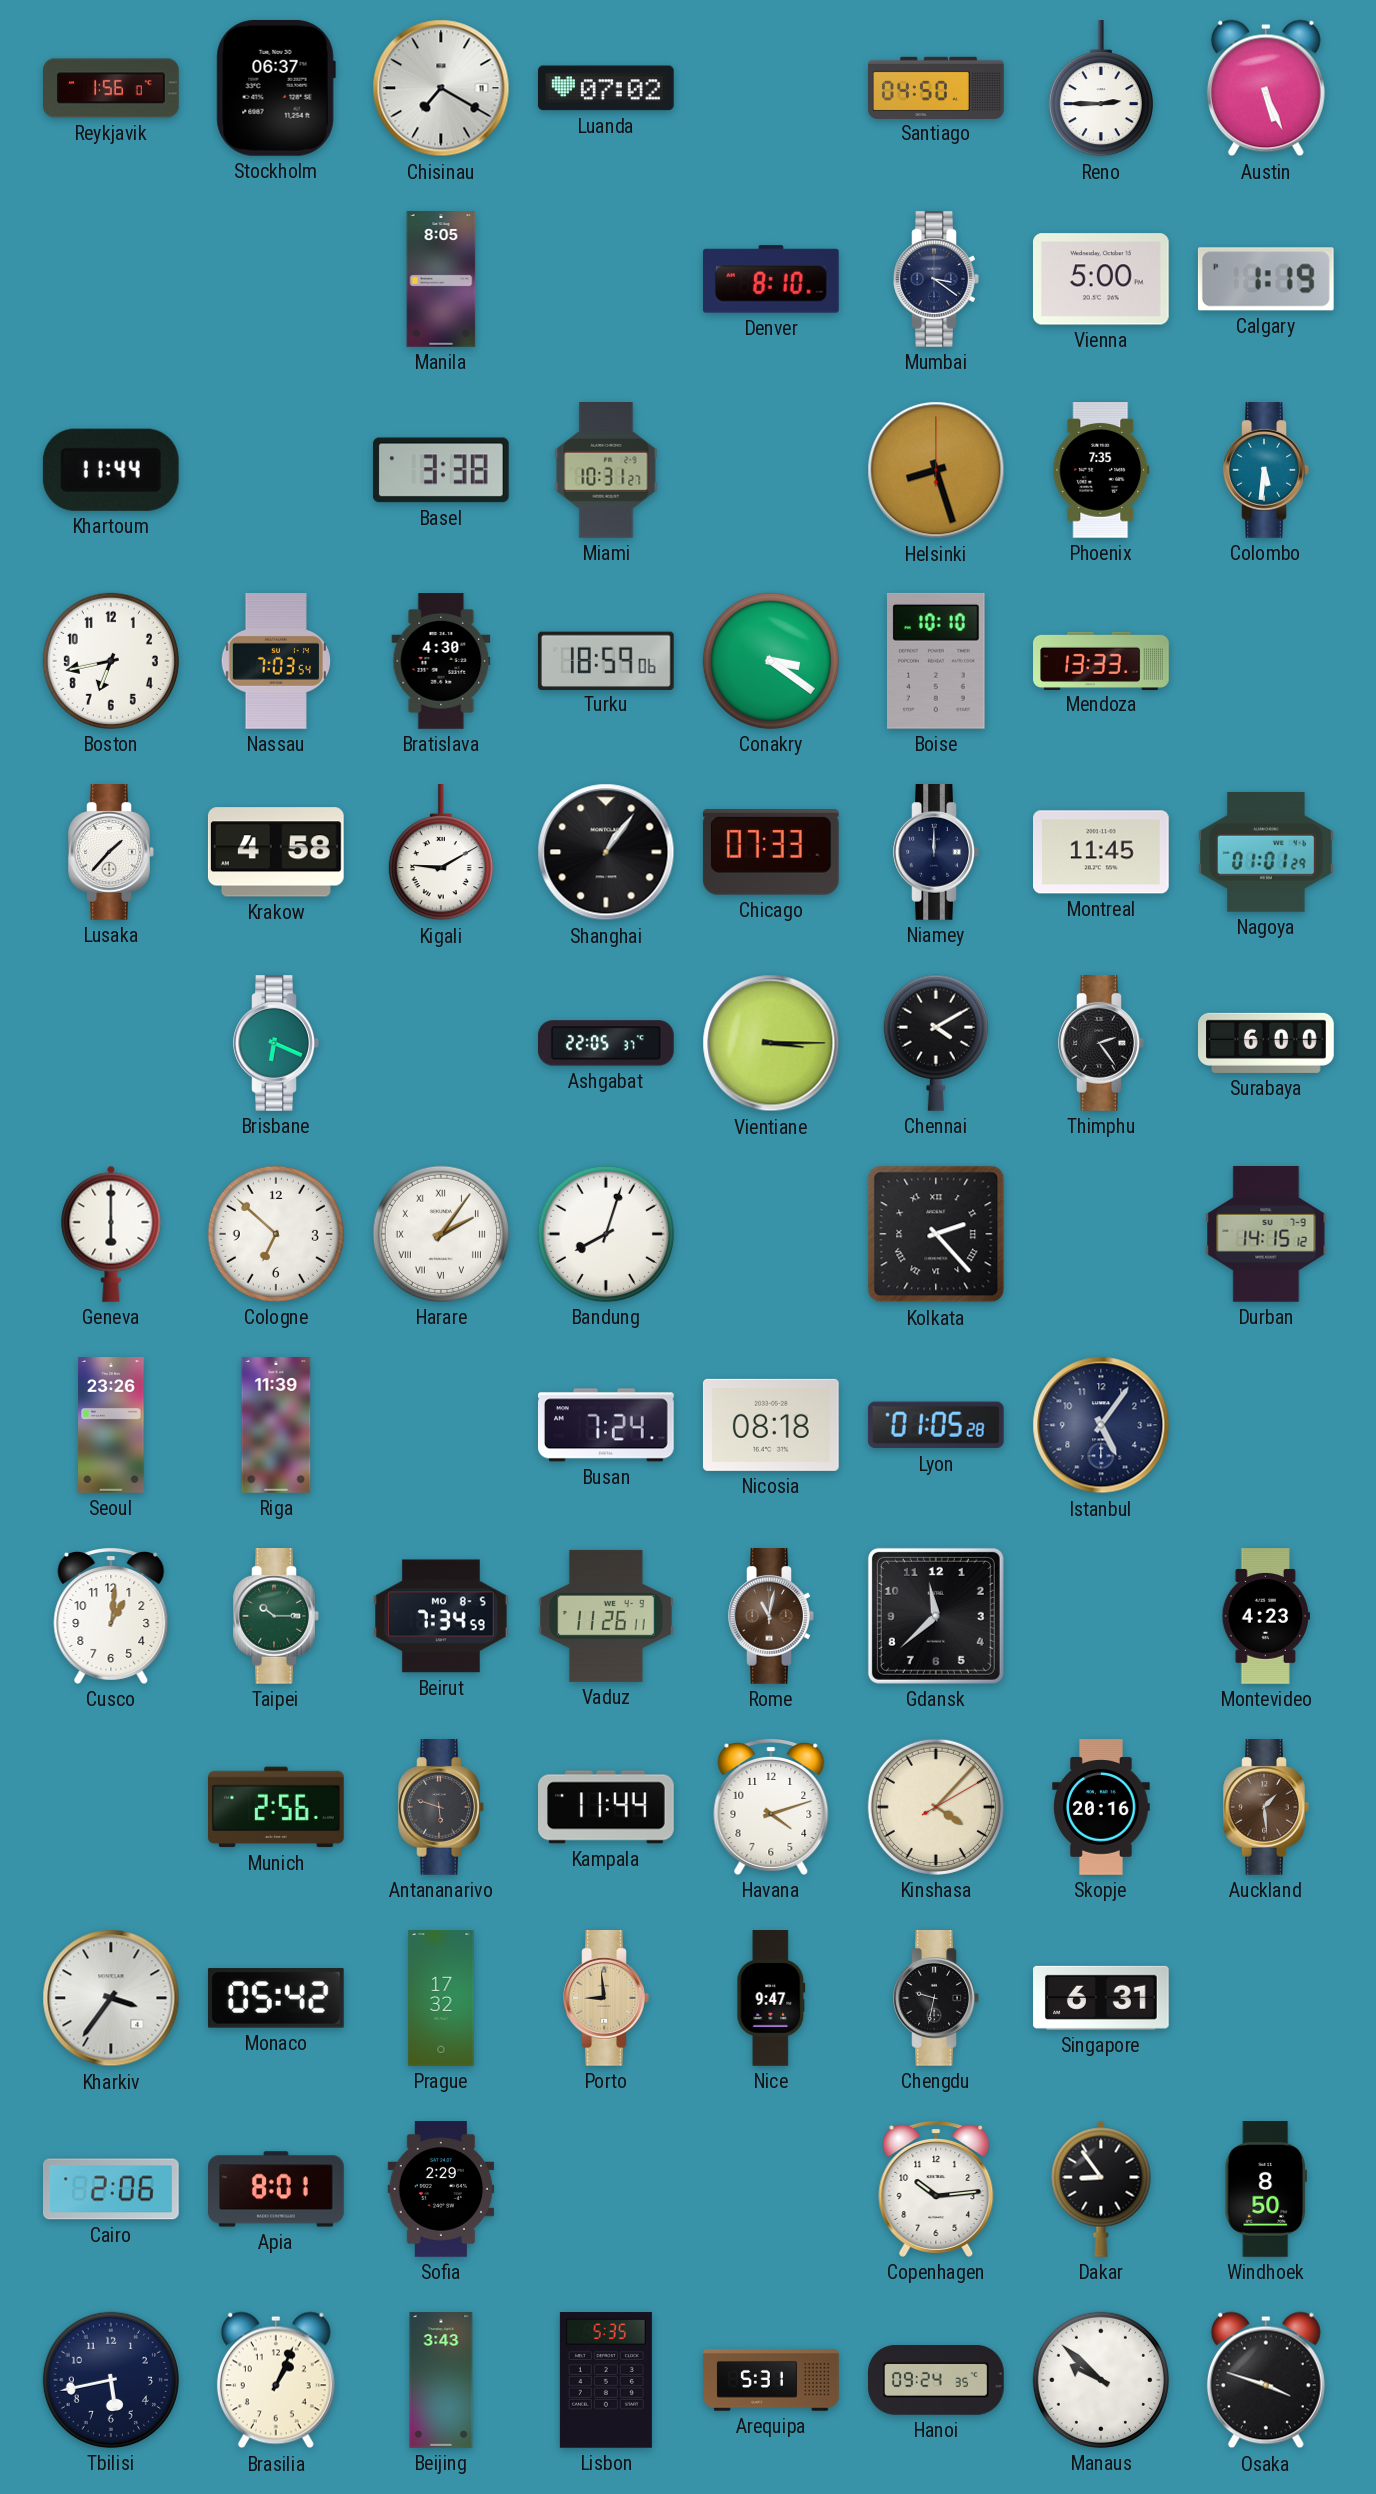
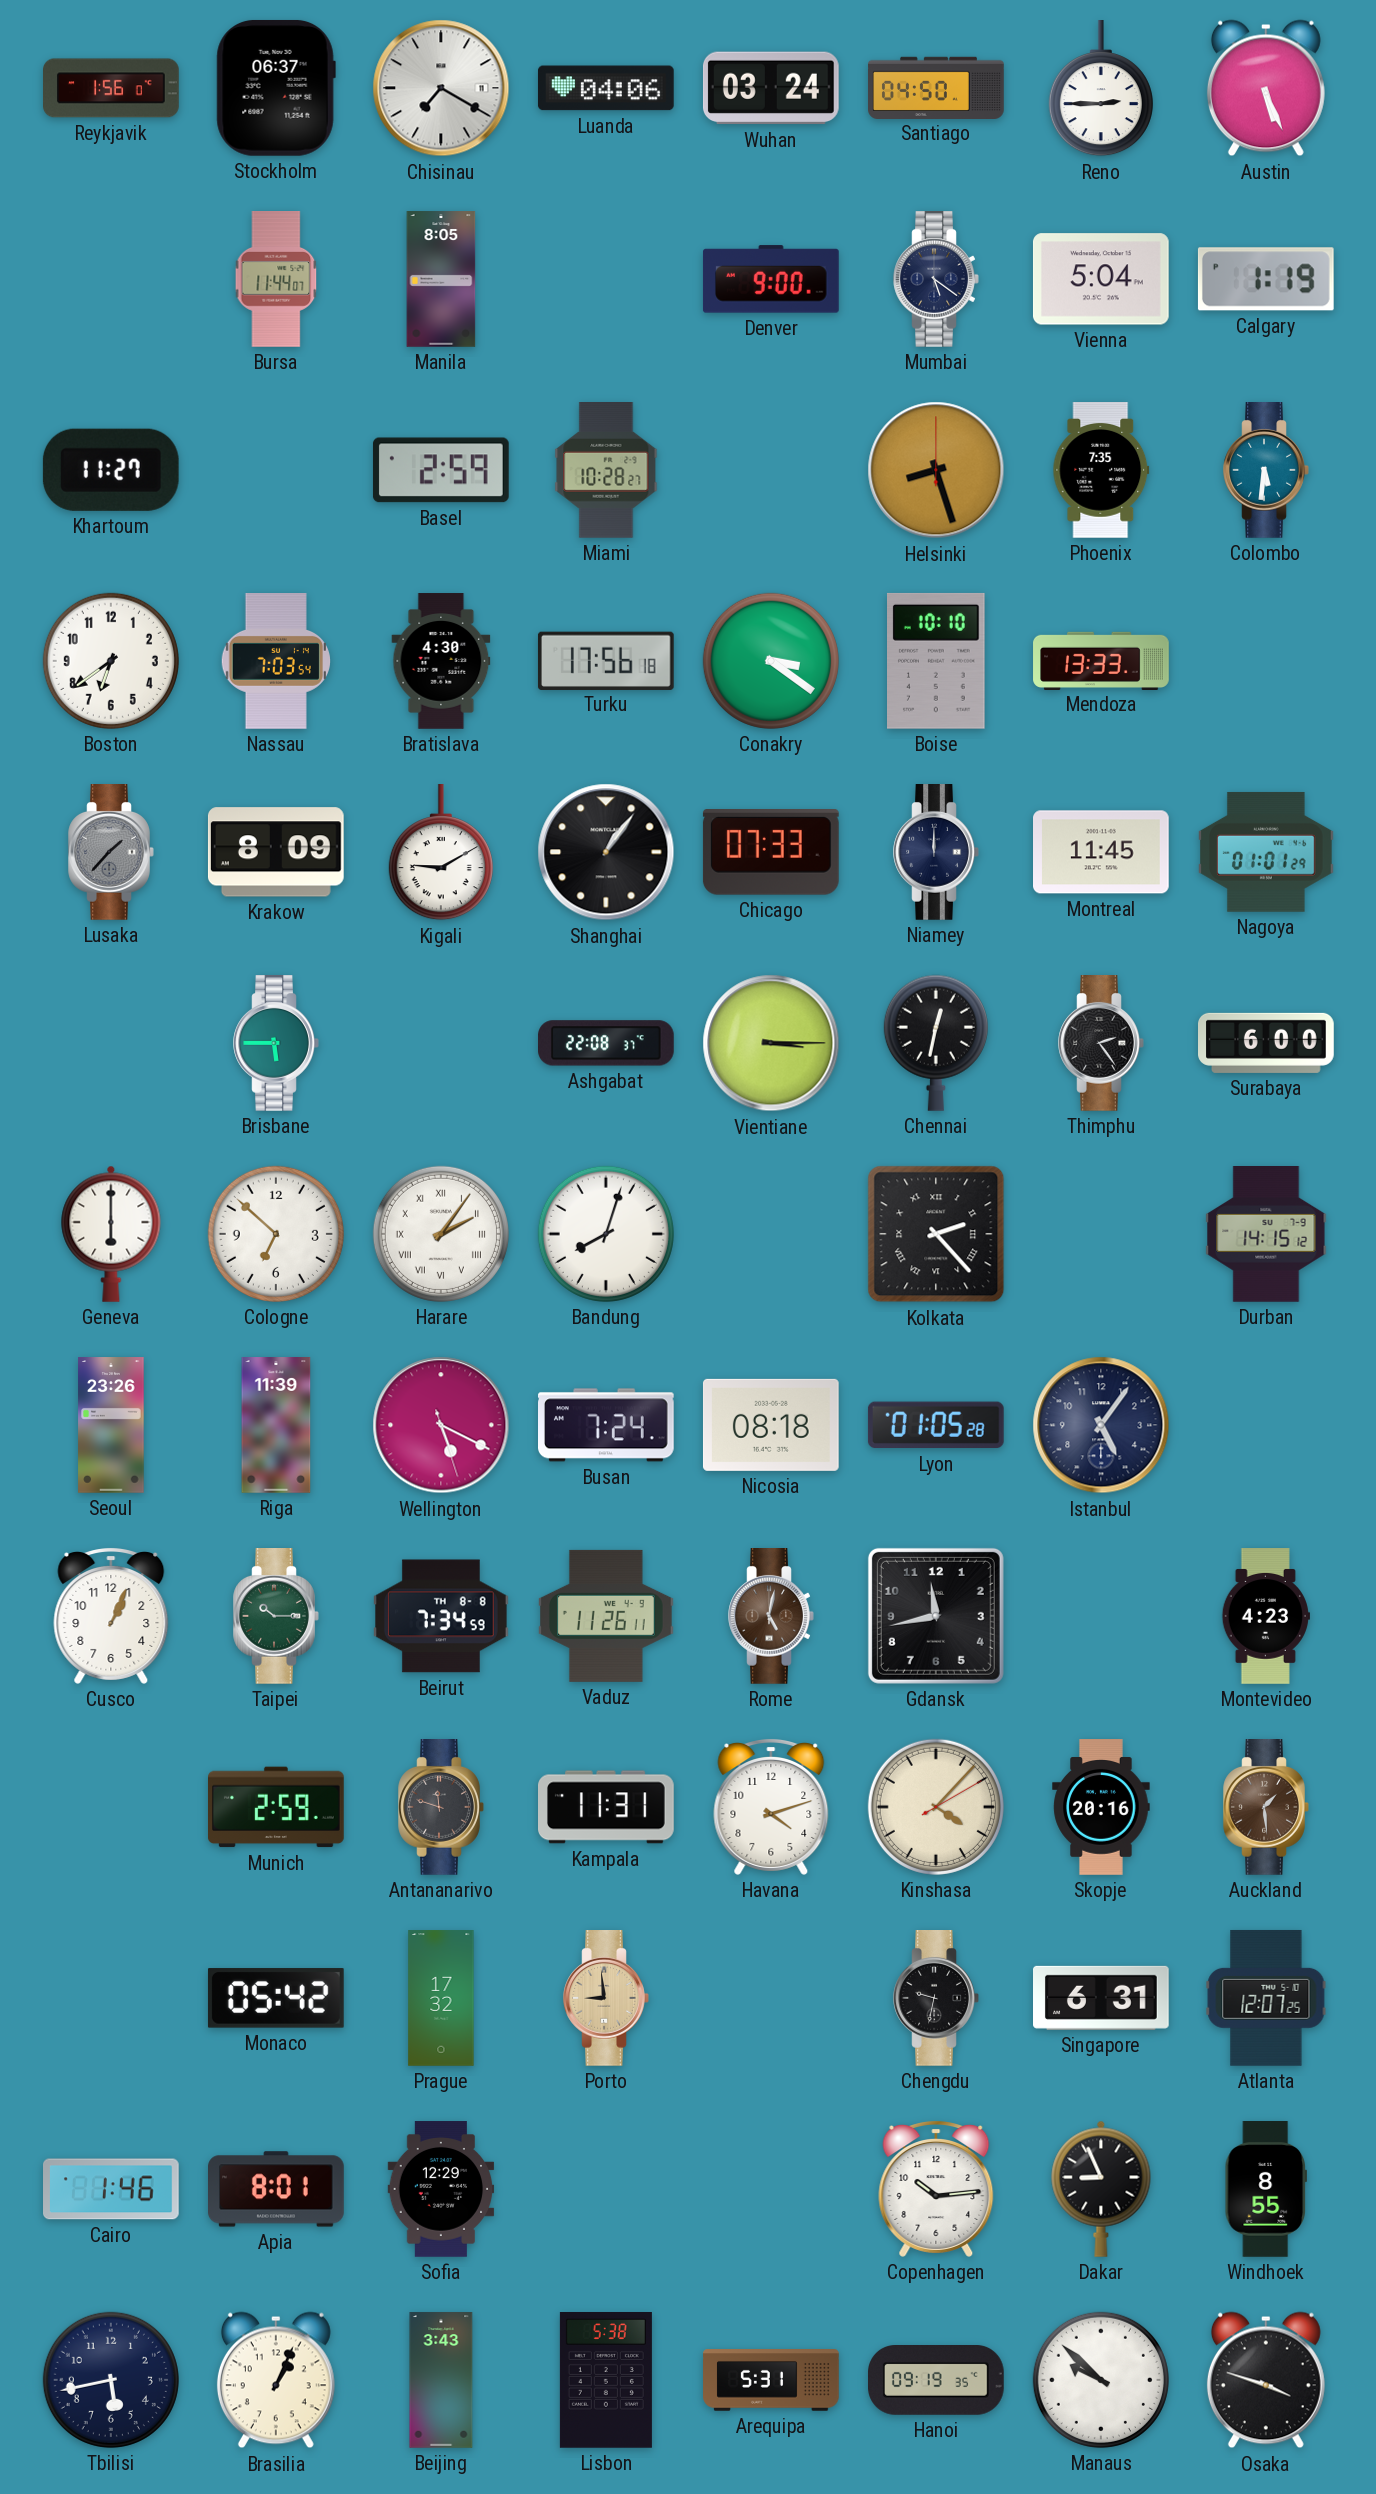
Luanda: 07:02 -> 04:06 (606, 88)
Wuhan: none -> 03:24 (771, 88)
Bursa: none -> 11:44 (276, 280)
Denver: 8:10 -> 9:00 (771, 279)
Mumbai: 3:21 -> 5:21 (936, 280)
Vienna: 5:00 -> 5:04 (1101, 279)
Khartoum: 11:44 -> 11:27 (111, 470)
Basel: 3:38 -> 2:59 (441, 470)
Miami: 10:31 -> 10:28 (606, 471)
Boston: 6:43 -> 6:39 (111, 661)
Turku: 18:59 -> 17:56 (606, 660)
Lusaka dial: white -> grey (111, 853)
Krakow: 4:58 -> 8:09 (276, 852)
Brisbane: 6:19 -> 5:45 (276, 1044)
Ashgabat: 22:05 -> 22:08 (607, 1043)
Chennai: 4:10 -> 12:32 (936, 1043)
Wellington: none -> 5:19 (441, 1425)
Cusco: 1:01 -> 1:04 (111, 1616)
Beirut date: MO 8-5 -> TH 8-8 (442, 1616)
Rome: 11:02 -> 5:02 (771, 1617)
Gdansk: 11:38 -> 11:43 (936, 1616)
Munich: 2:56 -> 2:59 (277, 1807)
Antananarivo: 5:48 -> 11:48 (441, 1808)
Kampala: 11:44 -> 11:31 (606, 1807)
Kharkiv: 3:36 -> none (111, 1998)
Nice: 9:47 -> none (771, 1998)
Atlanta: none -> 12:07 (1266, 1998)
Cairo: 2:06 -> 1:46 (112, 2189)
Sofia: 2:29 -> 12:29 (441, 2189)
Dakar: 8:54 -> 8:56 (1101, 2189)
Windhoek: 8:50 -> 8:55 (1265, 2190)
Lisbon: 5:35 -> 5:38 (606, 2381)
Hanoi: 09:24 -> 09:19 (937, 2381)
